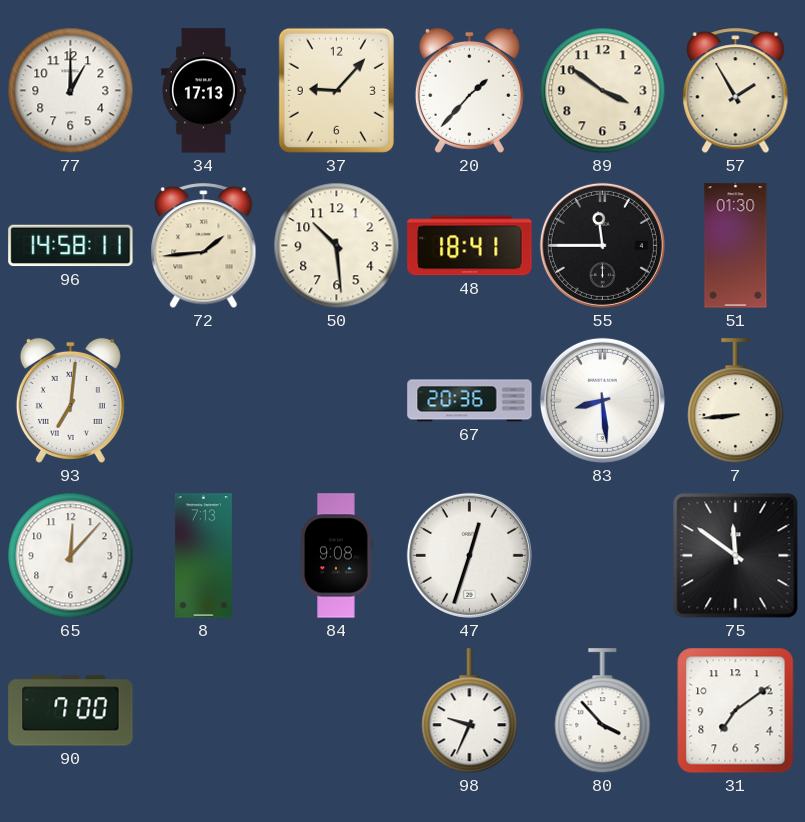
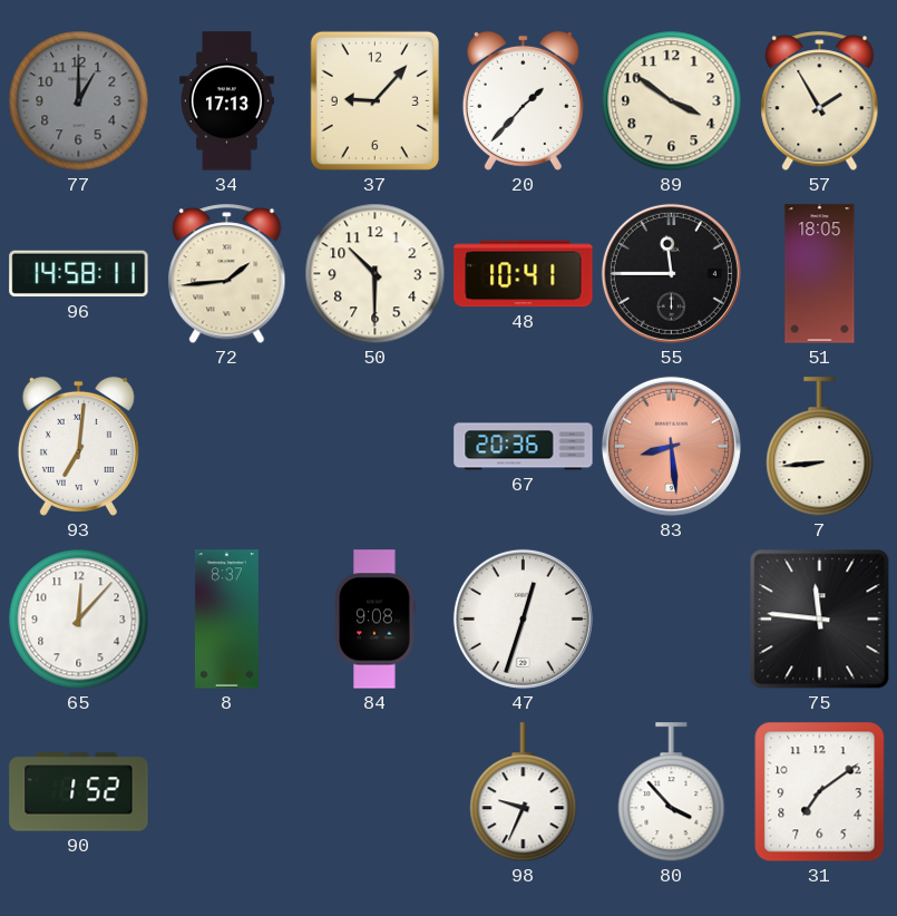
77 dial: white -> grey (79, 101)
50: 10:29 -> 10:30 (376, 274)
48: 18:41 -> 10:41 (524, 274)
51: 01:30 -> 18:05 (820, 274)
83 dial: white -> salmon (671, 446)
8: 7:13 -> 8:37 (226, 620)
75: 11:51 -> 11:46 (820, 620)
90: 7:00 -> 1:52 (79, 792)
